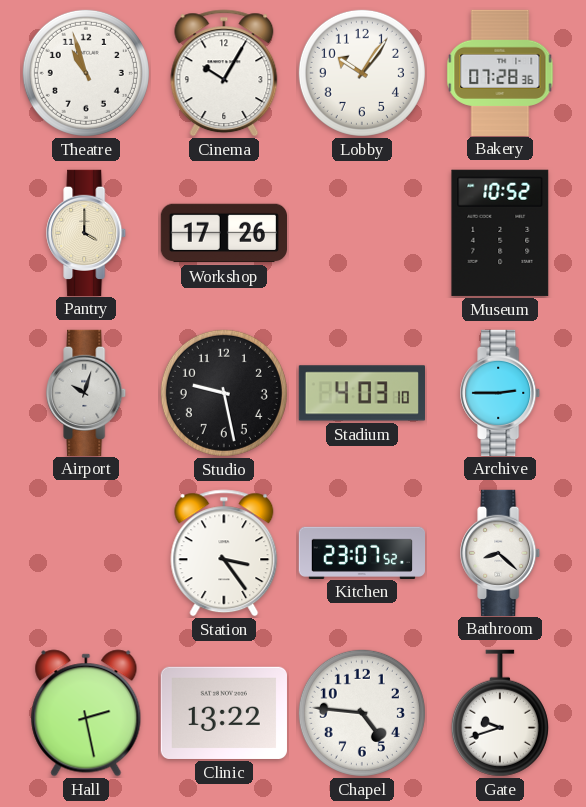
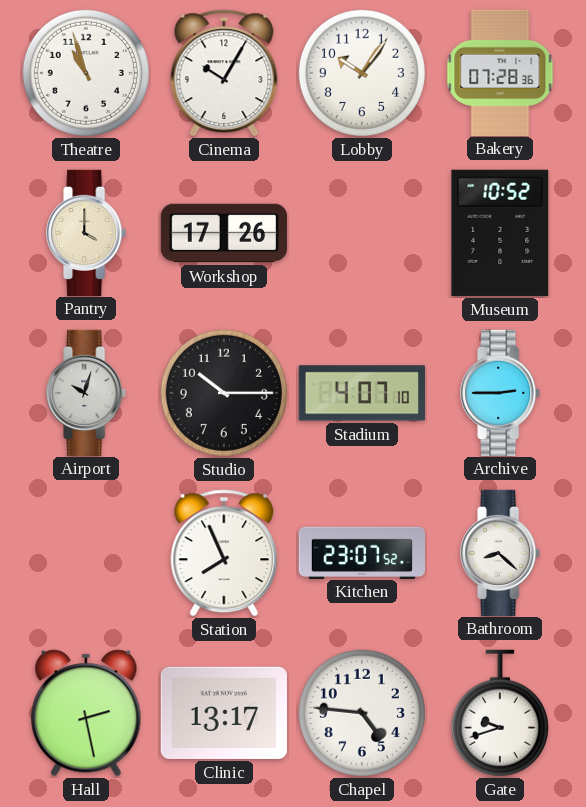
Studio: 9:28 -> 10:15 (224, 393)
Stadium: 4:03 -> 4:07 (361, 393)
Station: 3:24 -> 7:56 (224, 553)
Clinic: 13:22 -> 13:17 (224, 713)
